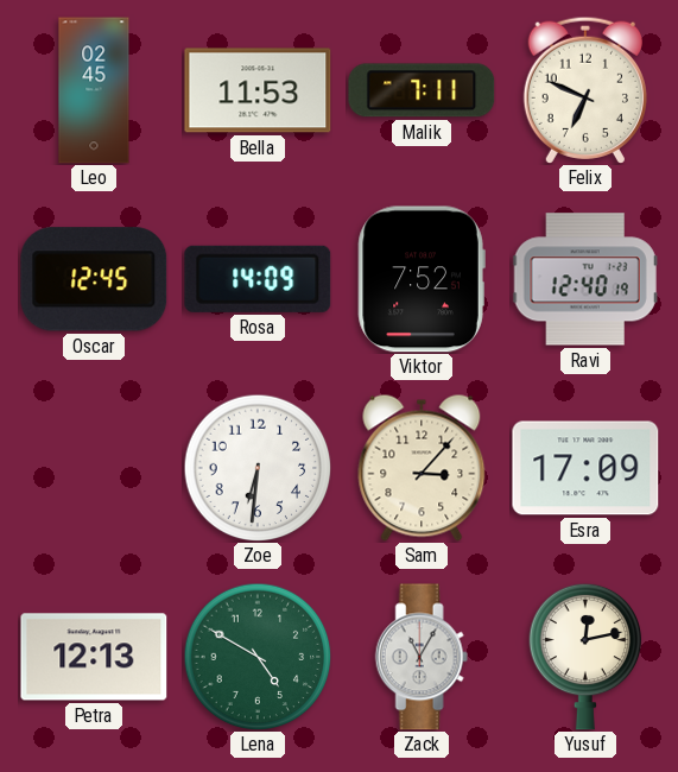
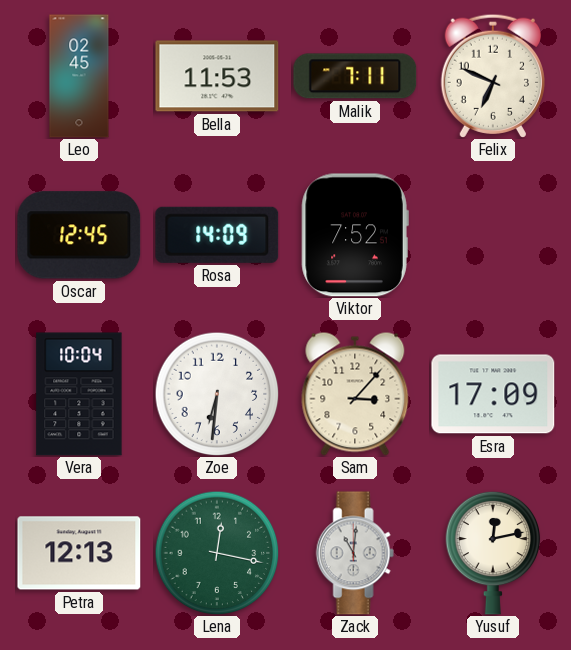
Ravi: 12:40 -> none (585, 279)
Vera: none -> 10:04 (79, 394)
Lena: 4:50 -> 12:17 (217, 553)
Zack: 11:05 -> 11:01 (355, 553)
